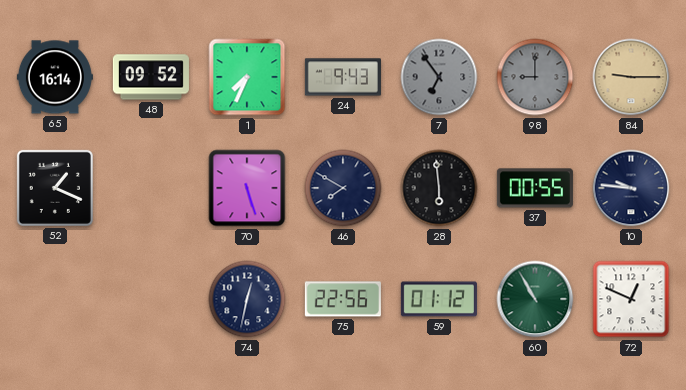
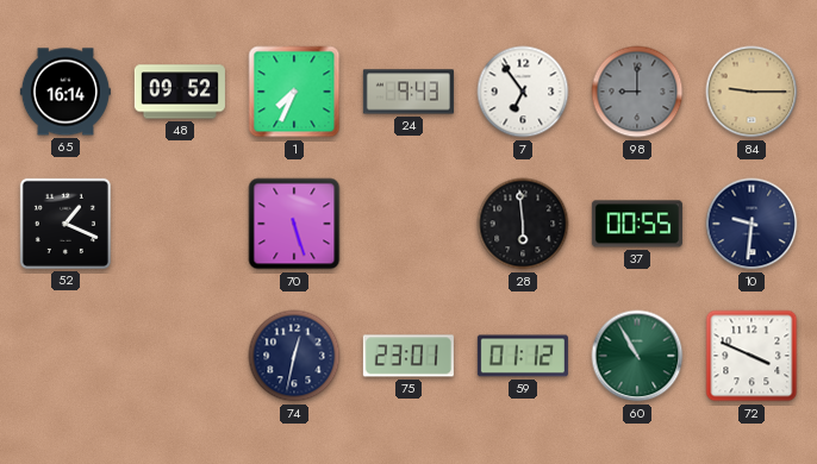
7 dial: grey -> white (523, 92)
46: 7:50 -> none (343, 188)
10: 9:46 -> 9:31 (751, 224)
75: 22:56 -> 23:01 (408, 356)
72: 12:49 -> 3:49 (751, 356)
